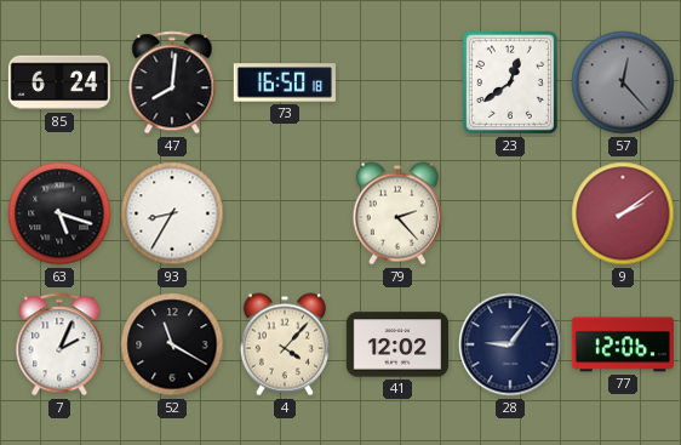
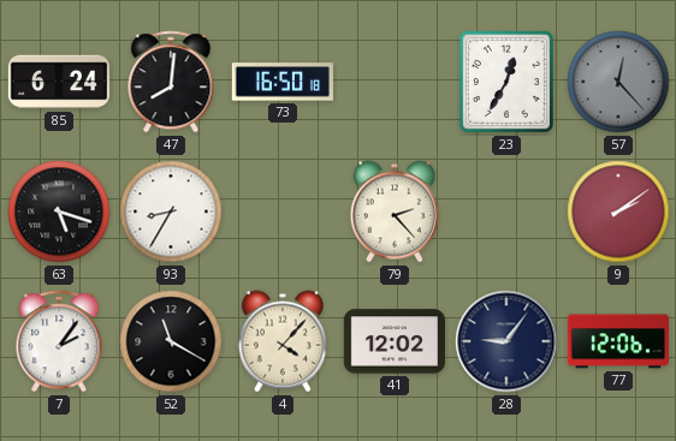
23: 12:39 -> 12:35 (506, 82)
7: 2:04 -> 2:06 (59, 341)
